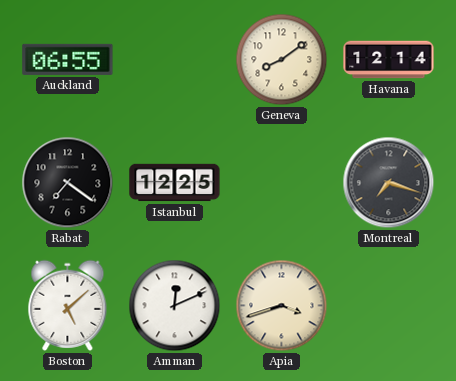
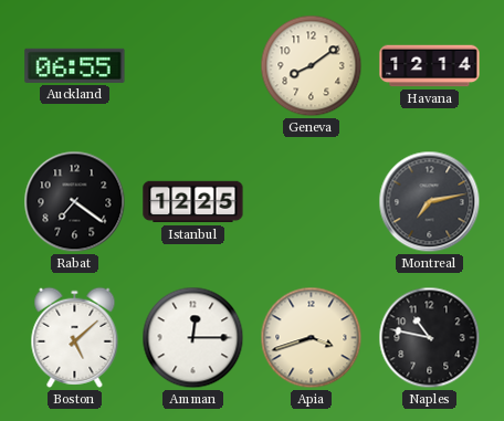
Montreal: 7:18 -> 7:13 (430, 202)
Amman: 12:11 -> 12:15 (193, 338)
Naples: none -> 10:47 (430, 338)
